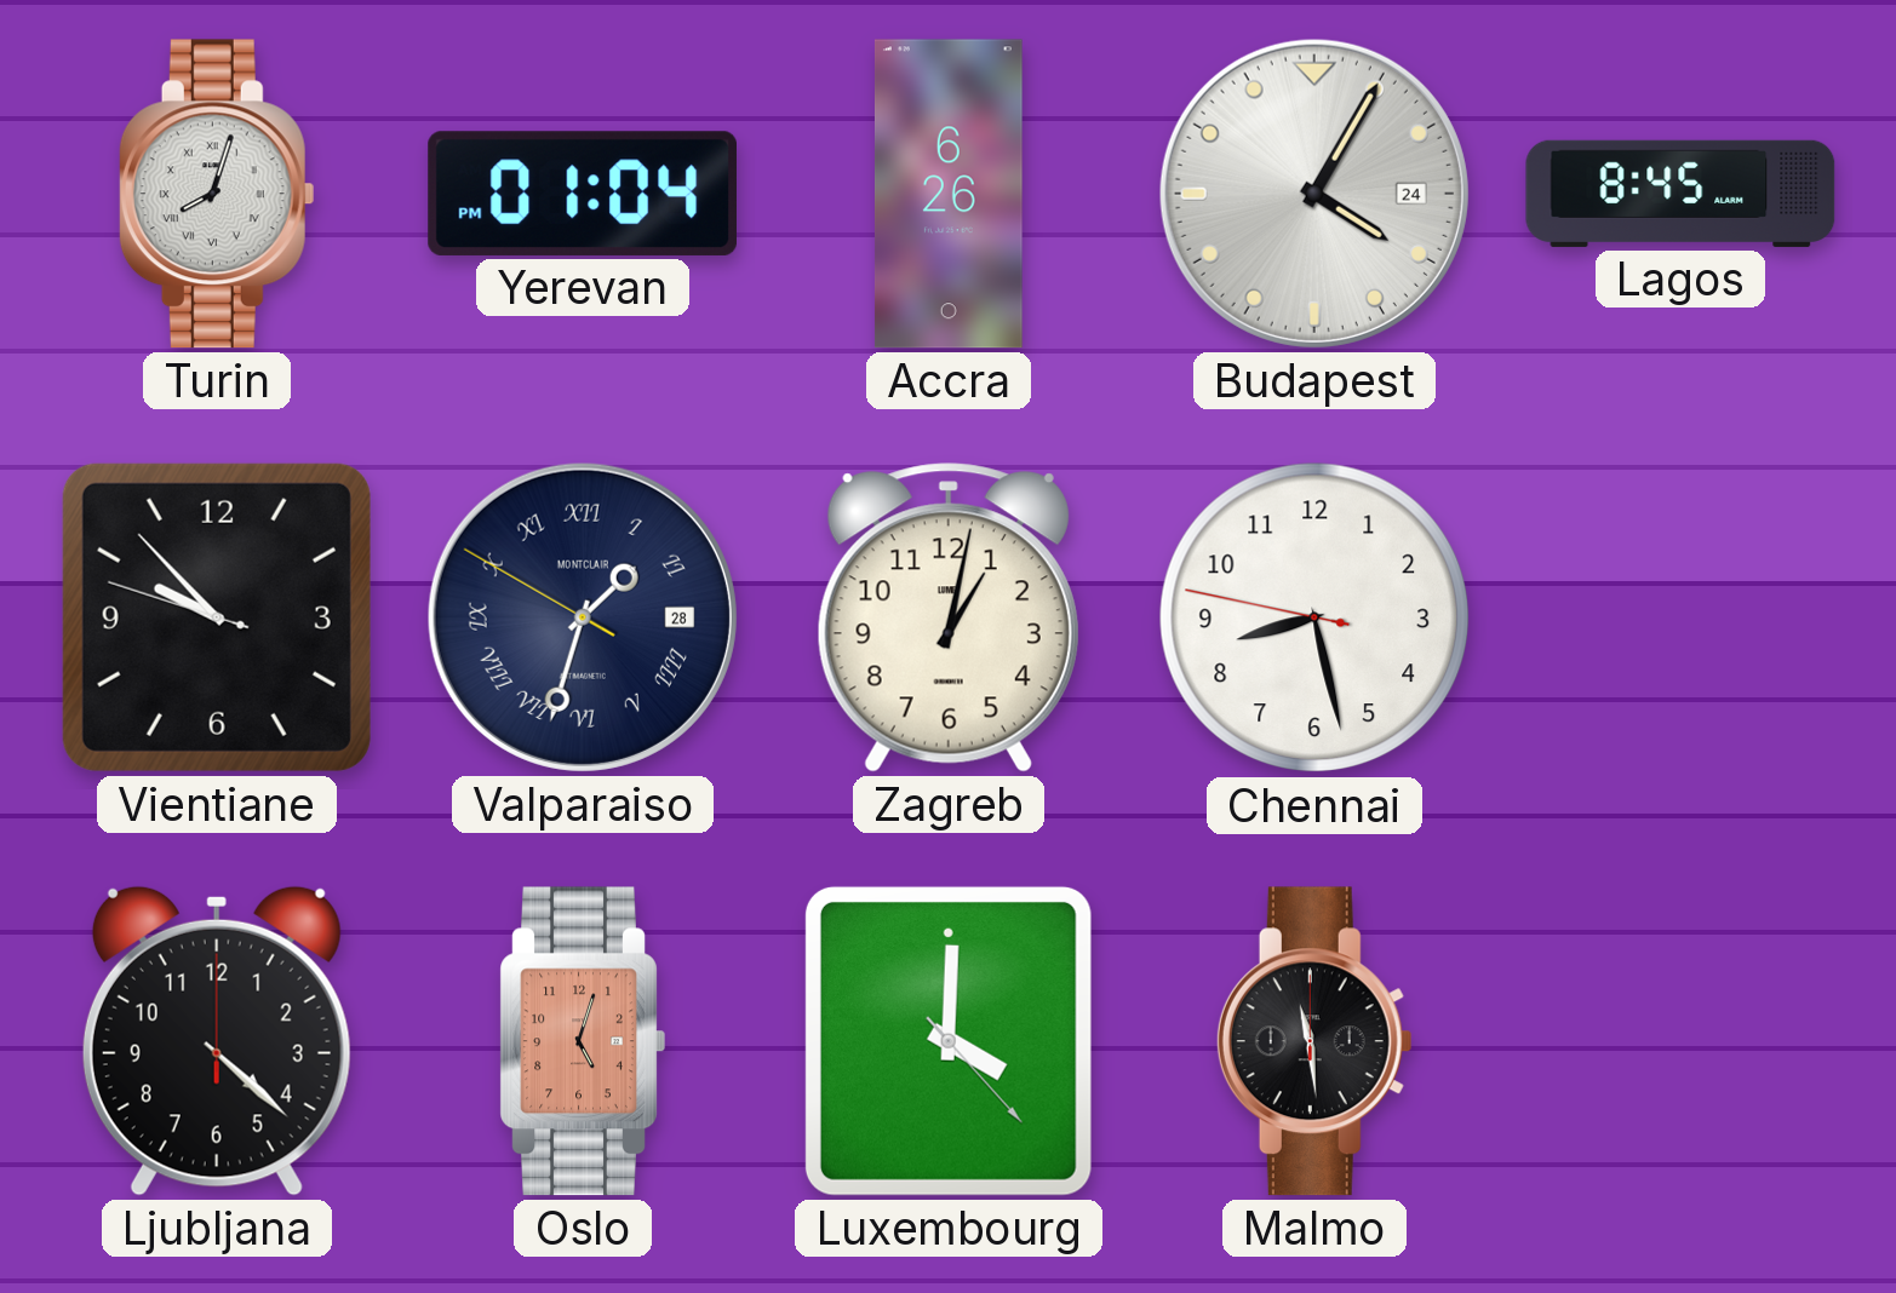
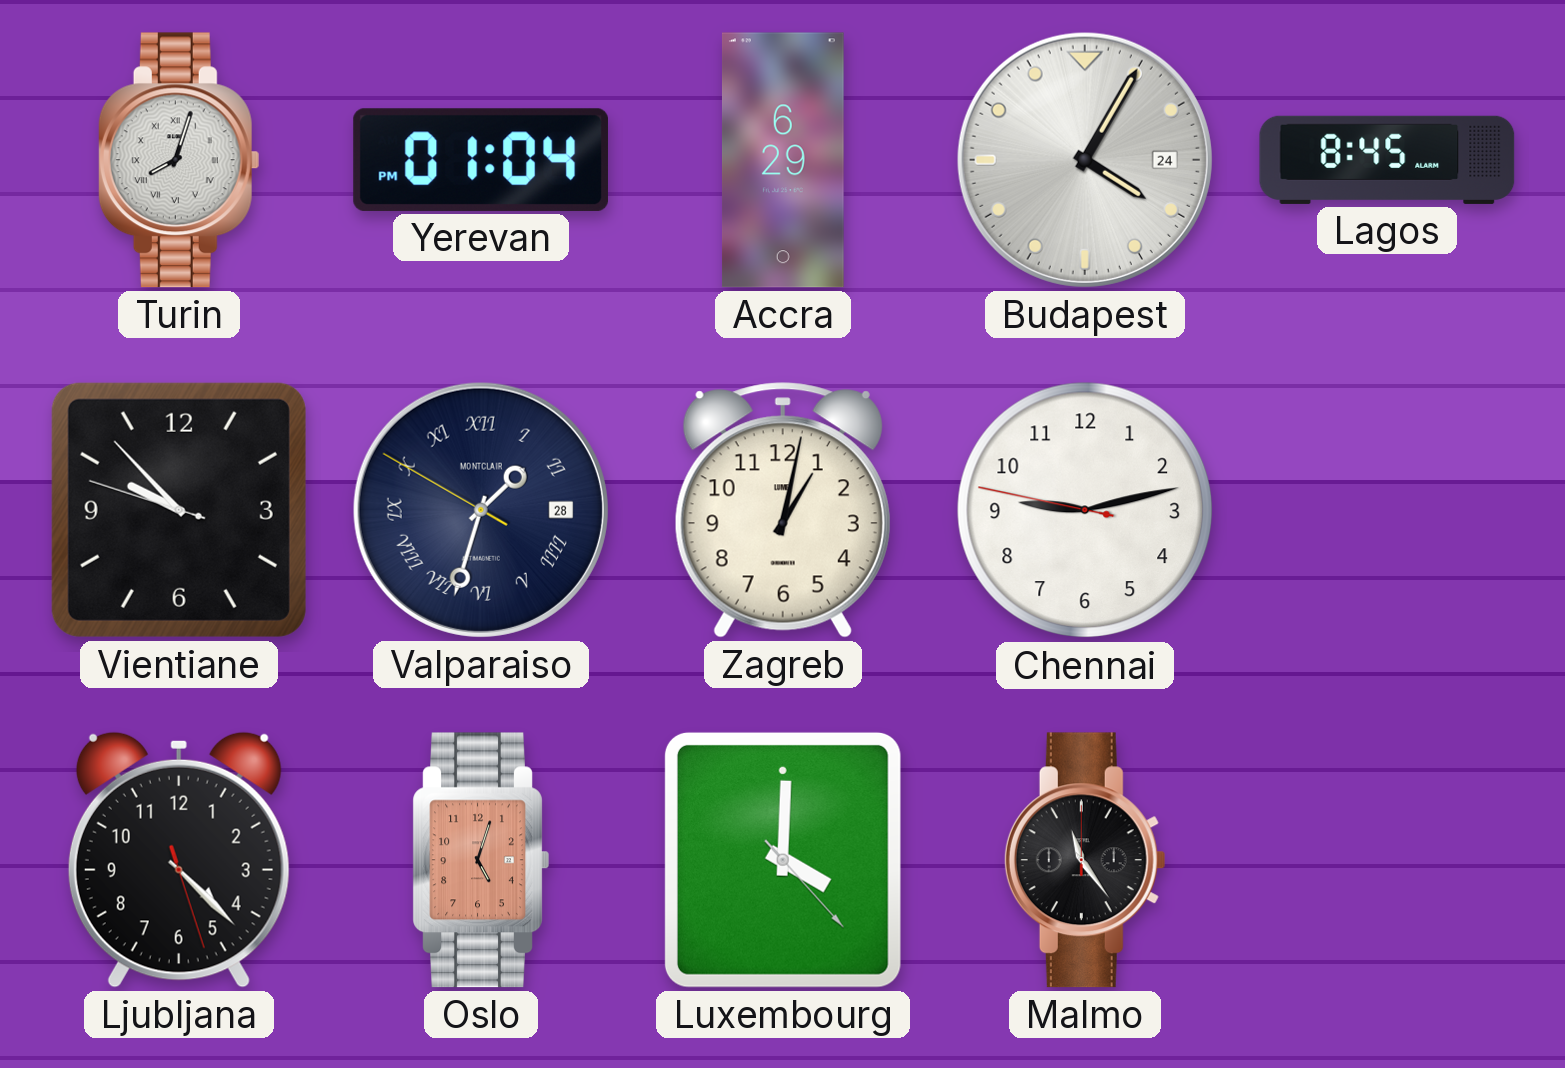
Accra: 6:26 -> 6:29 (783, 160)
Chennai: 8:27 -> 9:12 (1085, 510)
Ljubljana: 4:22:00 -> 4:22:27 (179, 860)
Malmo: 11:29 -> 11:24 (1085, 860)
